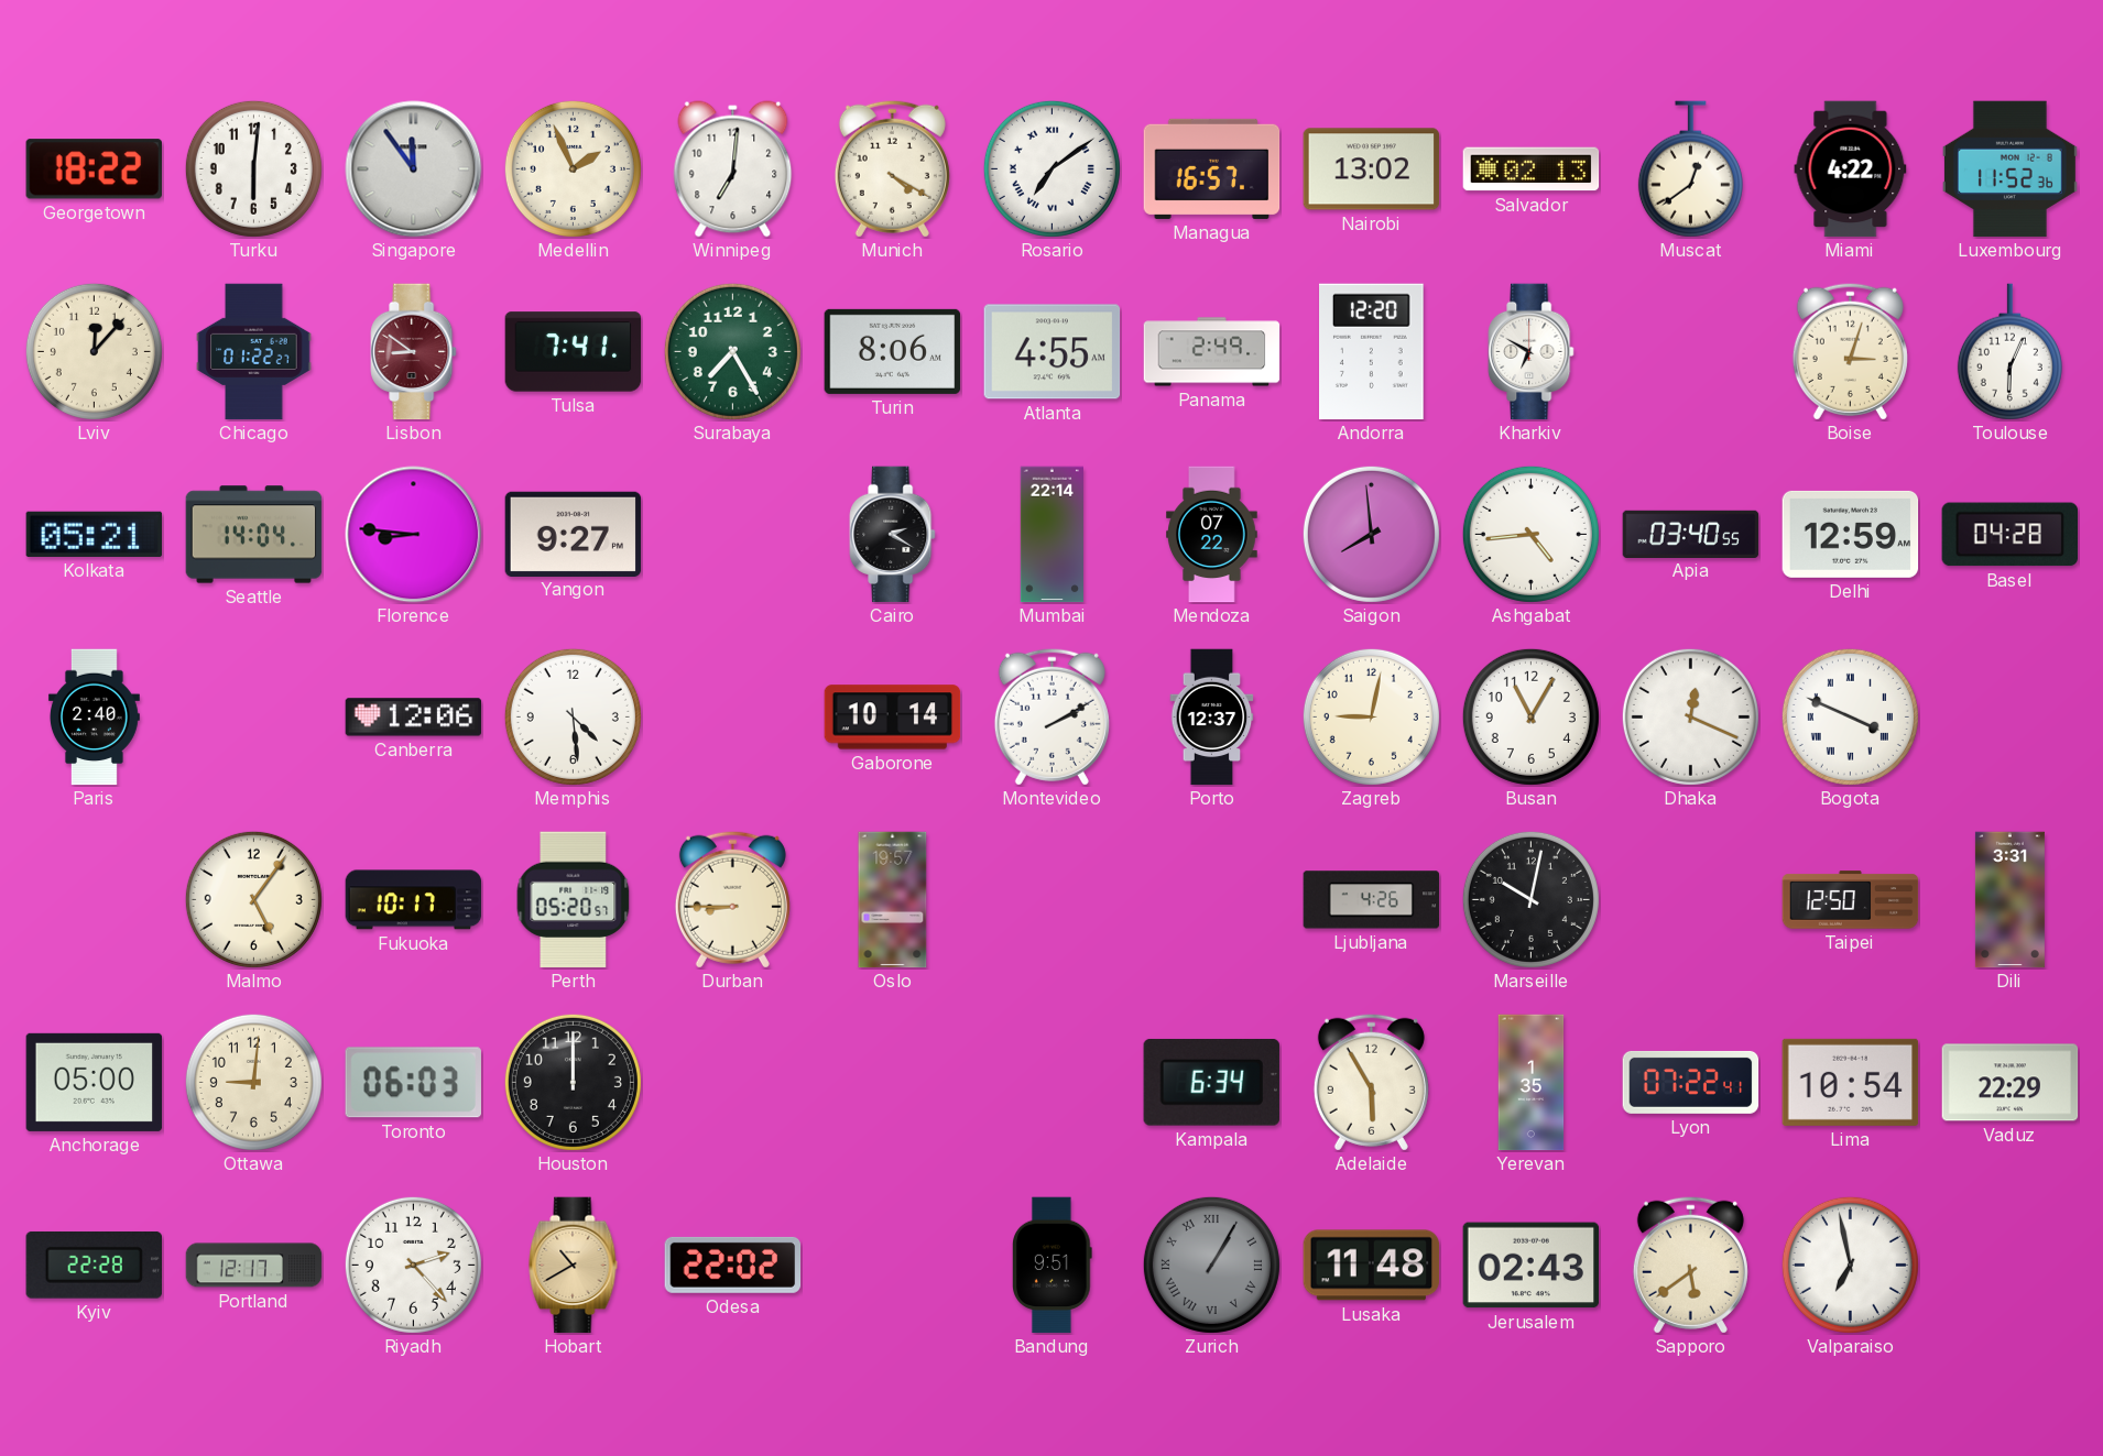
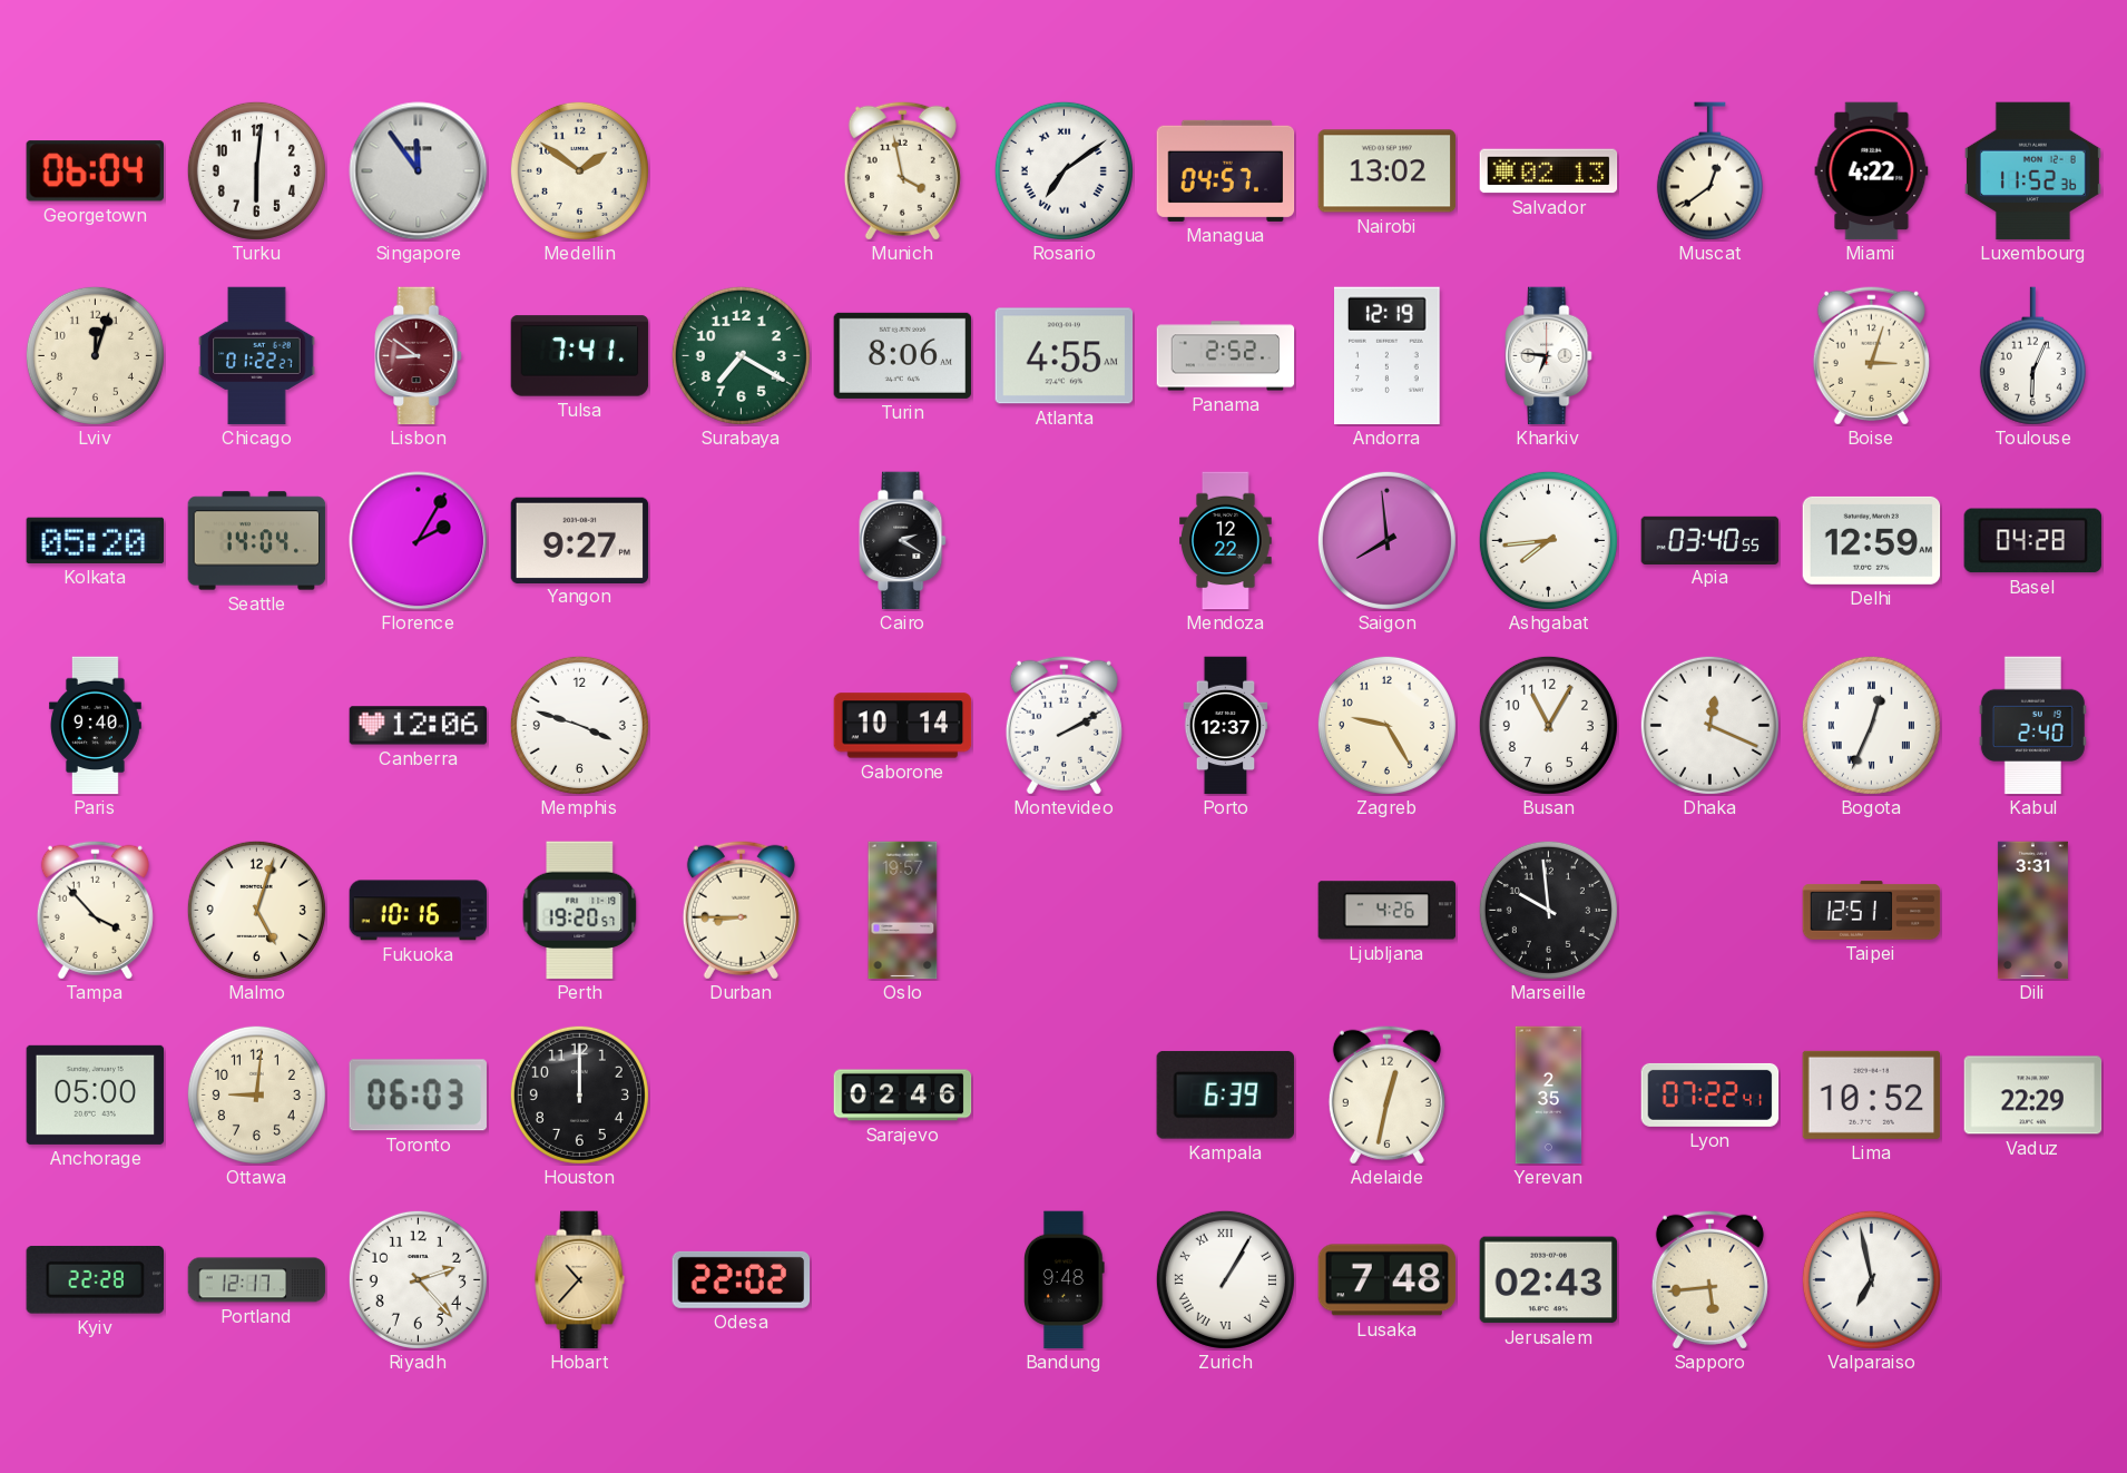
Georgetown: 18:22 -> 06:04 (95, 171)
Medellin: 1:56 -> 1:51 (579, 170)
Winnipeg: 7:01 -> none (733, 169)
Munich: 4:20 -> 3:58 (902, 170)
Managua: 16:57 -> 04:57 (1226, 170)
Lviv: 12:07 -> 12:03 (95, 355)
Surabaya: 7:25 -> 7:20 (741, 355)
Panama: 2:49 -> 2:52 (1226, 356)
Andorra: 12:20 -> 12:19 (1388, 356)
Kharkiv: 6:50 -> 6:46 (1549, 356)
Kolkata: 05:21 -> 05:20 (96, 540)
Florence: 8:46 -> 2:05 (419, 541)
Mumbai: 22:14 -> none (1051, 535)
Mendoza: 07:22 -> 12:22 (1226, 541)
Ashgabat: 4:44 -> 7:44 (1548, 540)
Paris: 2:40 -> 9:40 (95, 726)
Memphis: 4:29 -> 3:48 (579, 725)
Zagreb: 9:02 -> 9:25 (1386, 725)
Bogota: 3:49 -> 12:34 (1871, 725)
Kabul: none -> 2:40 (2032, 726)
Tampa: none -> 3:53 (95, 910)
Malmo: 5:06 -> 5:03 (256, 910)
Fukuoka: 10:17 -> 10:16 (419, 911)
Perth: 05:20 -> 19:20 (580, 911)
Marseille: 10:02 -> 9:59 (1548, 910)
Taipei: 12:50 -> 12:51 (1872, 911)
Sarajevo: none -> 02:46 (903, 1096)
Kampala: 6:34 -> 6:39 (1225, 1094)
Adelaide: 5:55 -> 12:32 (1386, 1094)
Yerevan: 1:35 -> 2:35 (1549, 1096)
Lima: 10:54 -> 10:52 (1872, 1094)
Hobart: 10:40 -> 10:37 (580, 1280)
Bandung: 9:51 -> 9:48 (1065, 1280)
Zurich dial: grey -> white (1225, 1279)
Lusaka: 11:48 -> 7:48 (1388, 1280)
Sapporo: 5:39 -> 5:44 (1709, 1279)
